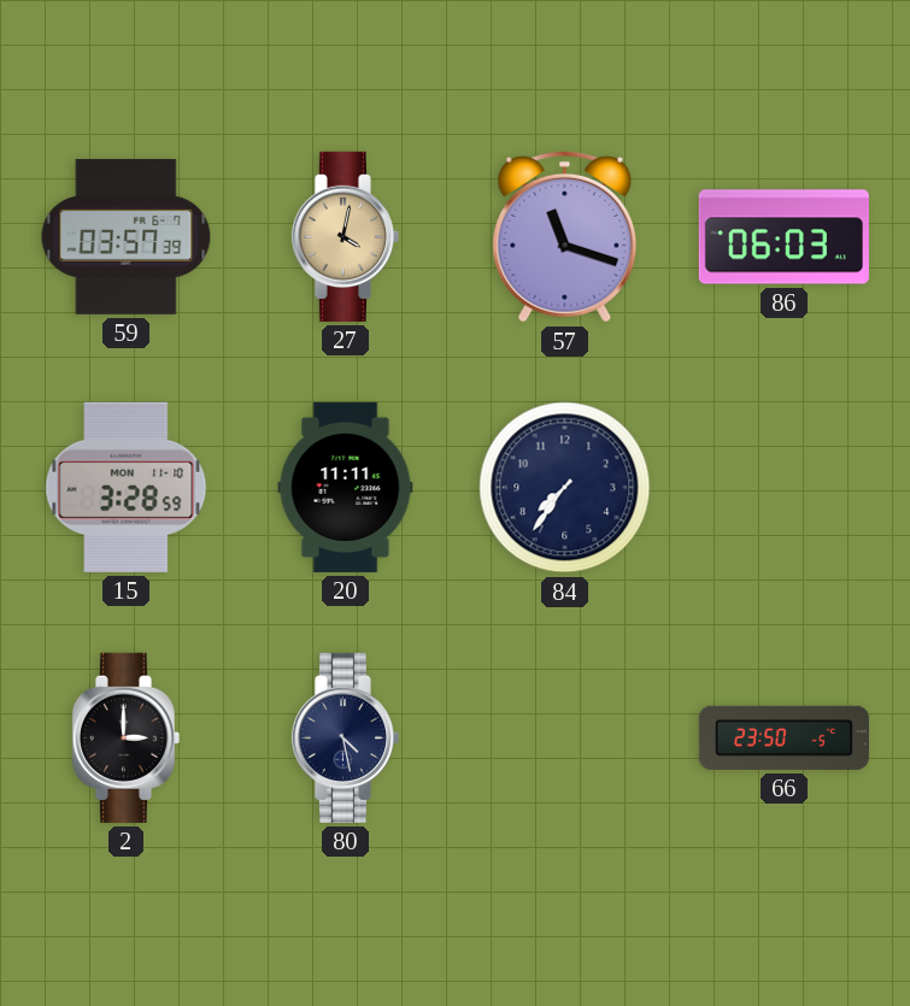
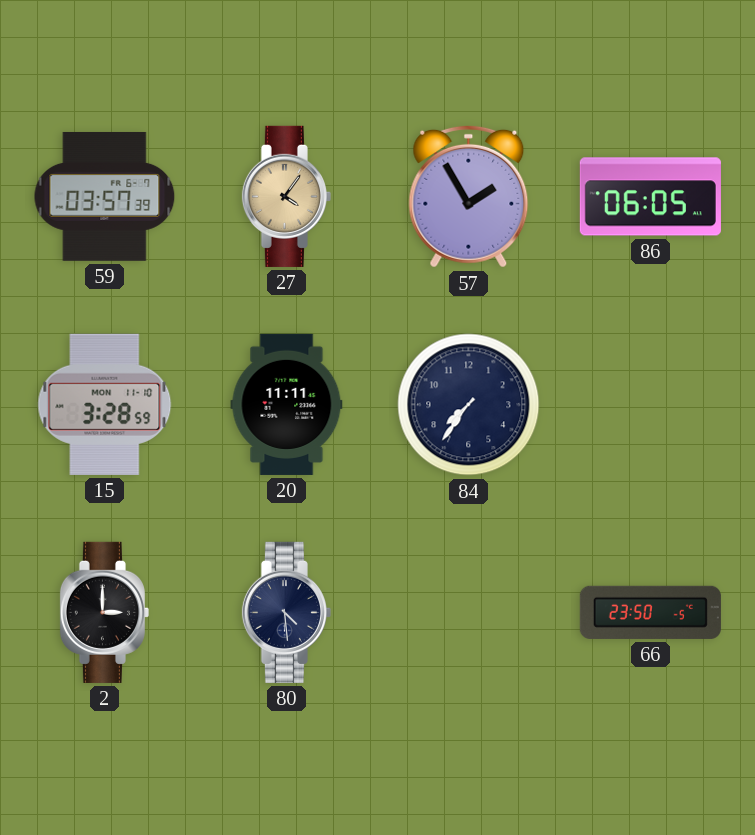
27: 4:02 -> 4:06 (286, 196)
57: 11:18 -> 1:55 (469, 196)
86: 06:03 -> 06:05 (650, 197)
80: 4:28 -> 4:29 (286, 612)
